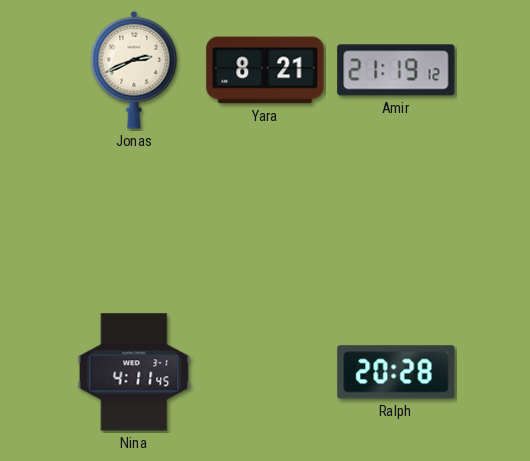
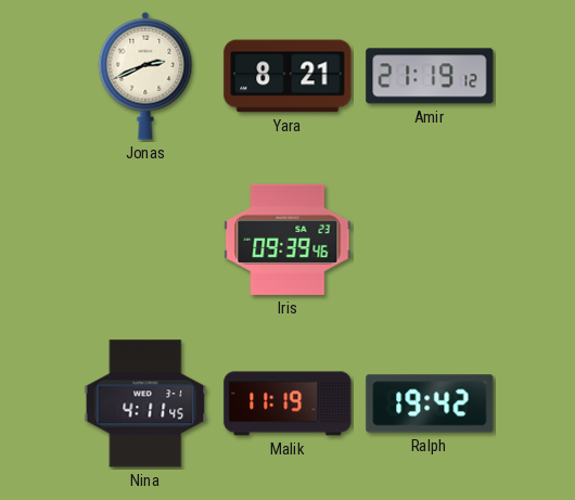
Iris: none -> 09:39 (287, 240)
Malik: none -> 11:19 (287, 403)
Ralph: 20:28 -> 19:42 (430, 403)
